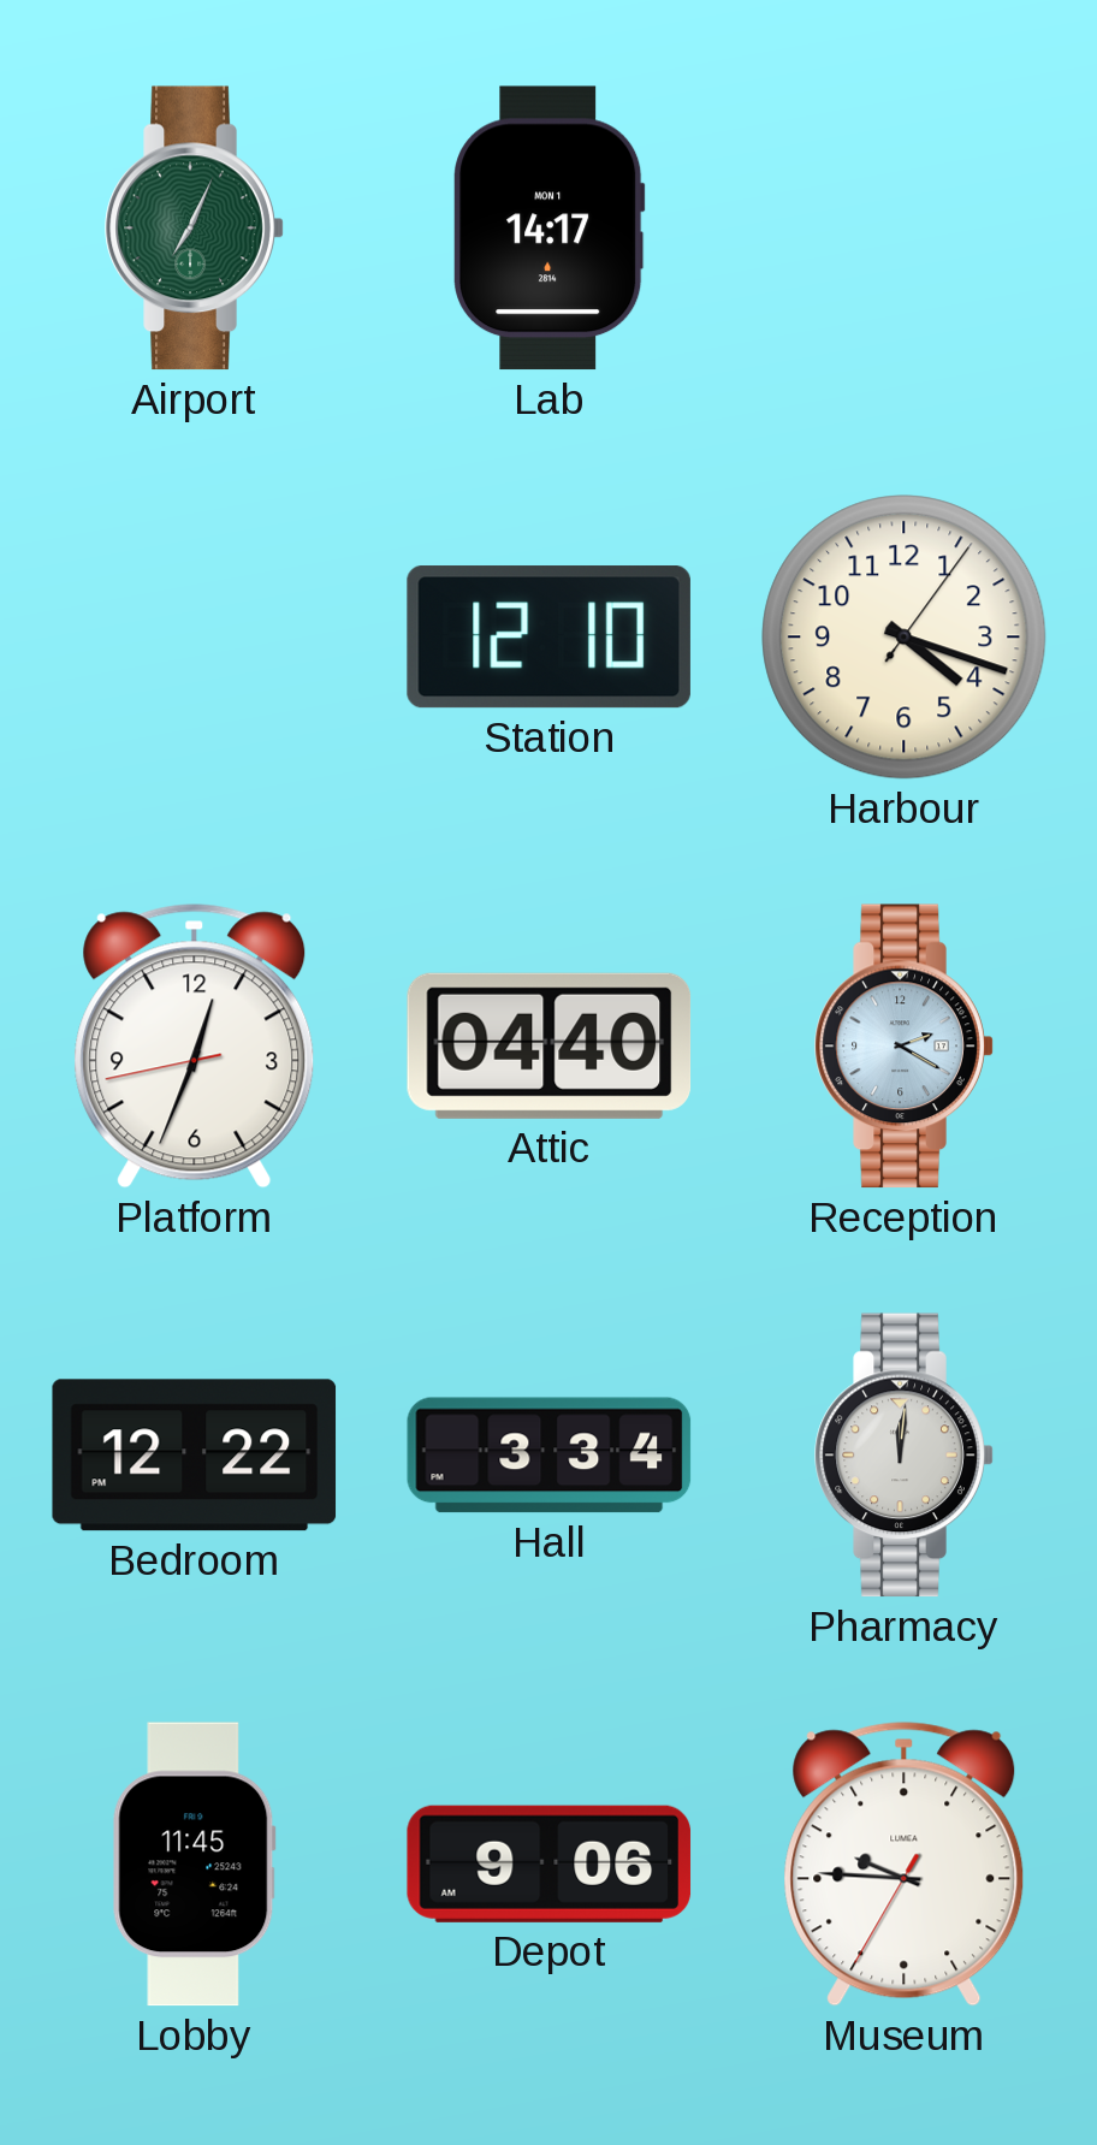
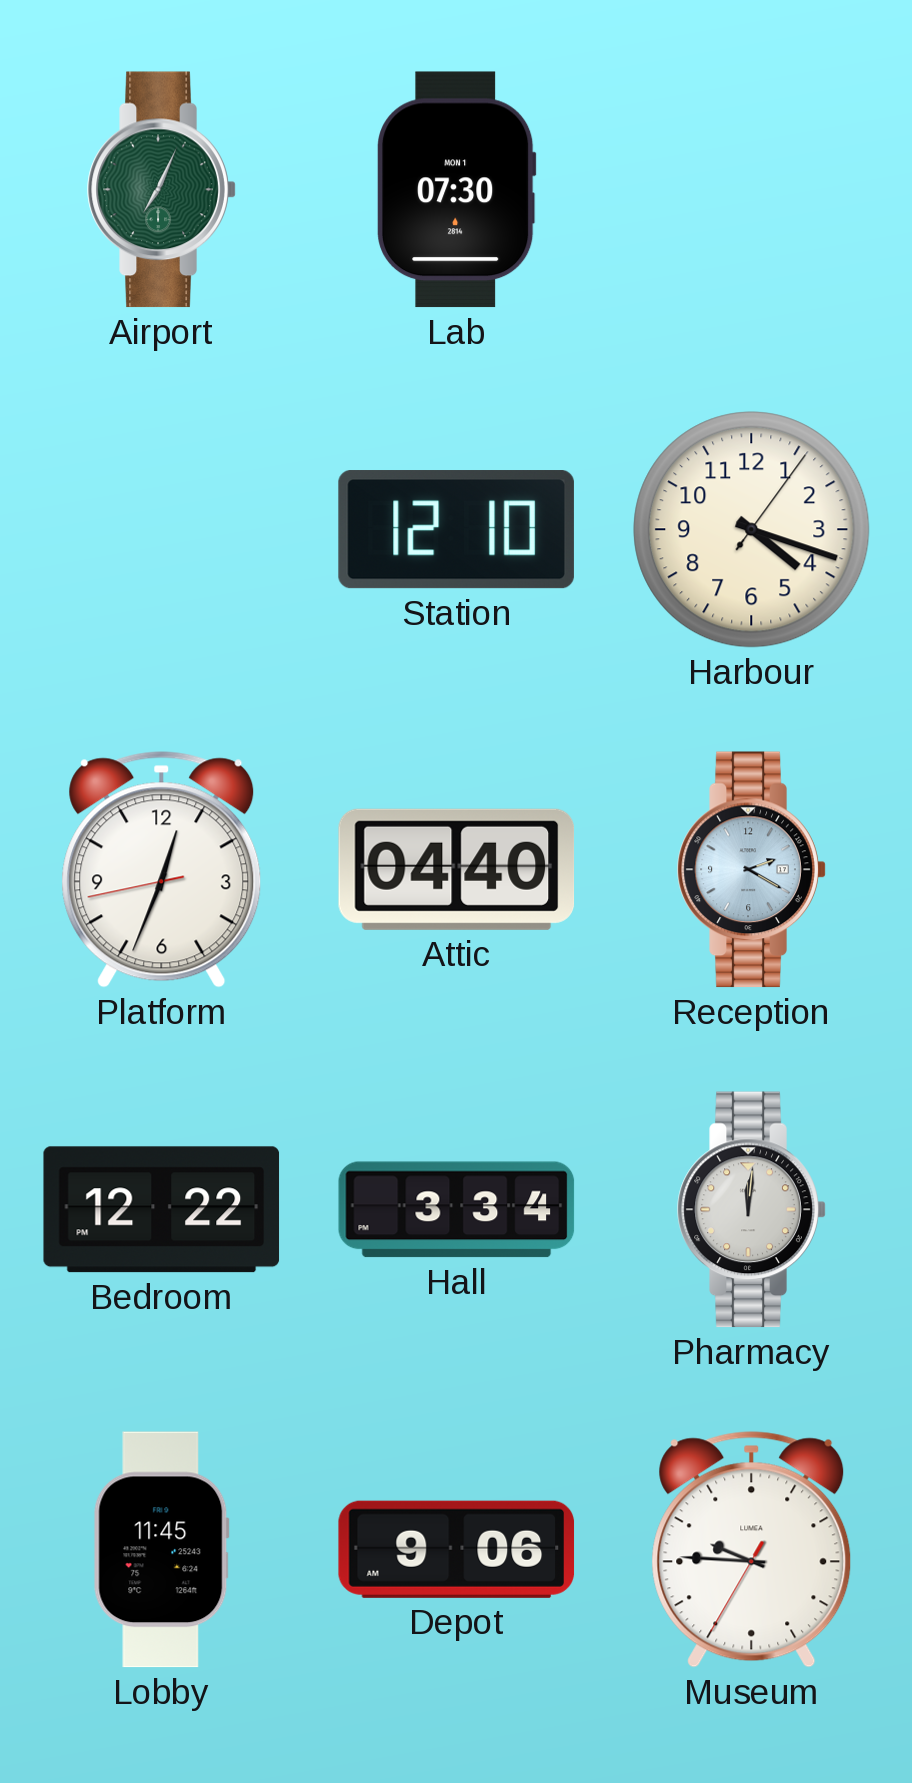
Lab: 14:17 -> 07:30 (457, 190)
